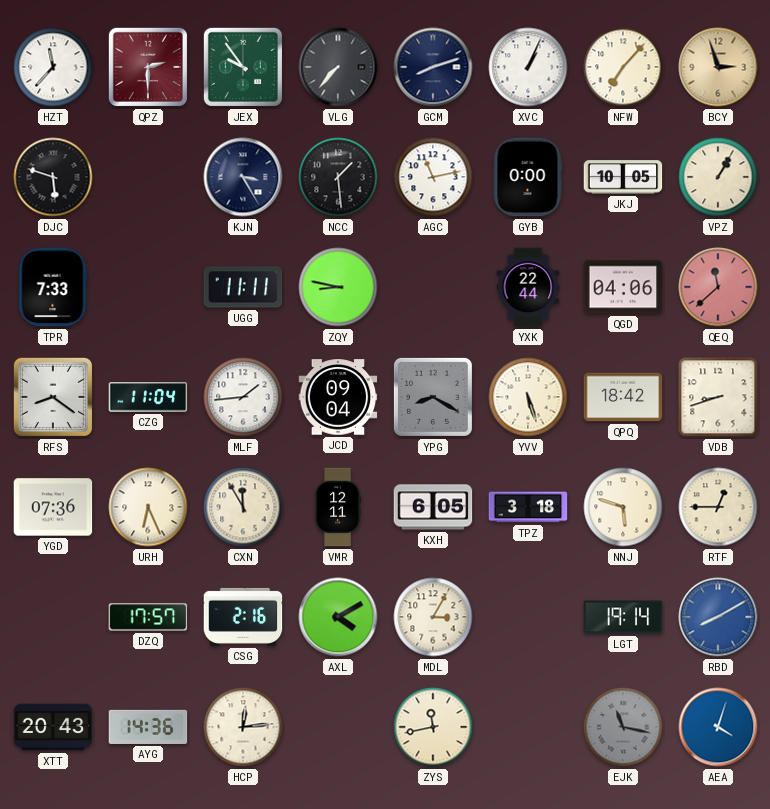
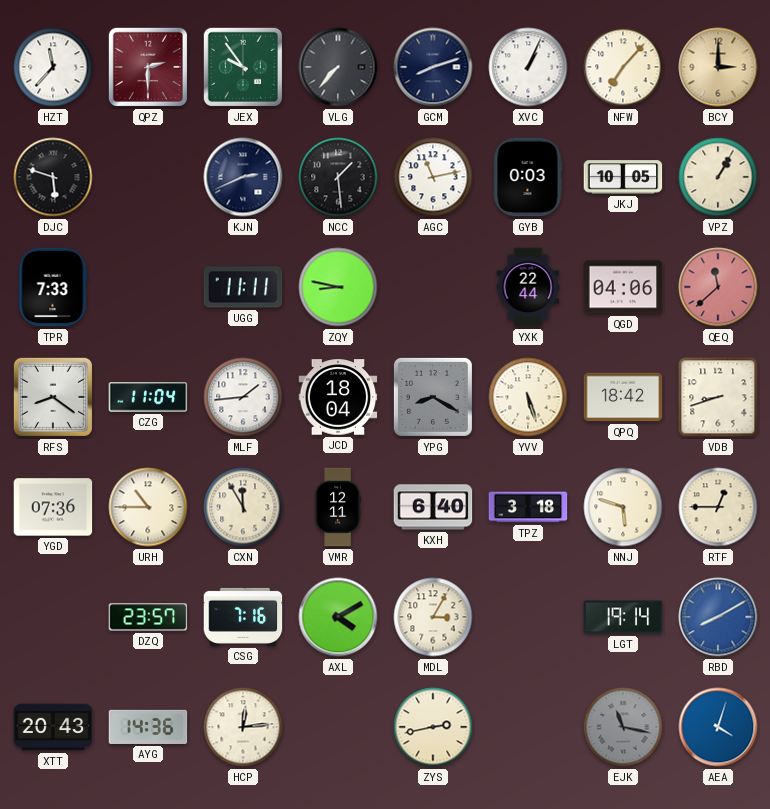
BCY: 2:57 -> 3:00 (718, 67)
KJN: 3:25 -> 2:41 (243, 177)
GYB: 0:00 -> 0:03 (528, 177)
JCD: 09:04 -> 18:04 (338, 397)
URH: 6:26 -> 10:45 (148, 507)
KXH: 6:05 -> 6:40 (433, 507)
DZQ: 17:57 -> 23:57 (148, 617)
CSG: 2:16 -> 7:16 (243, 617)
ZYS: 11:43 -> 2:43 (433, 727)
